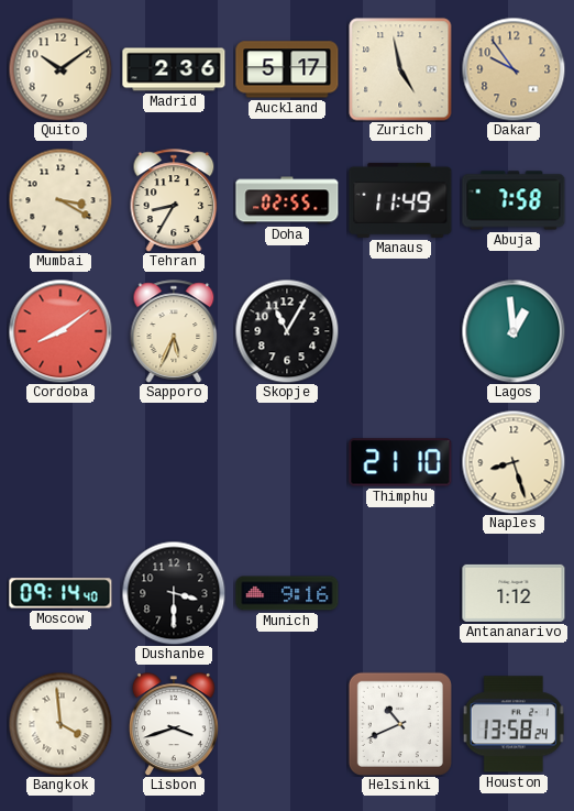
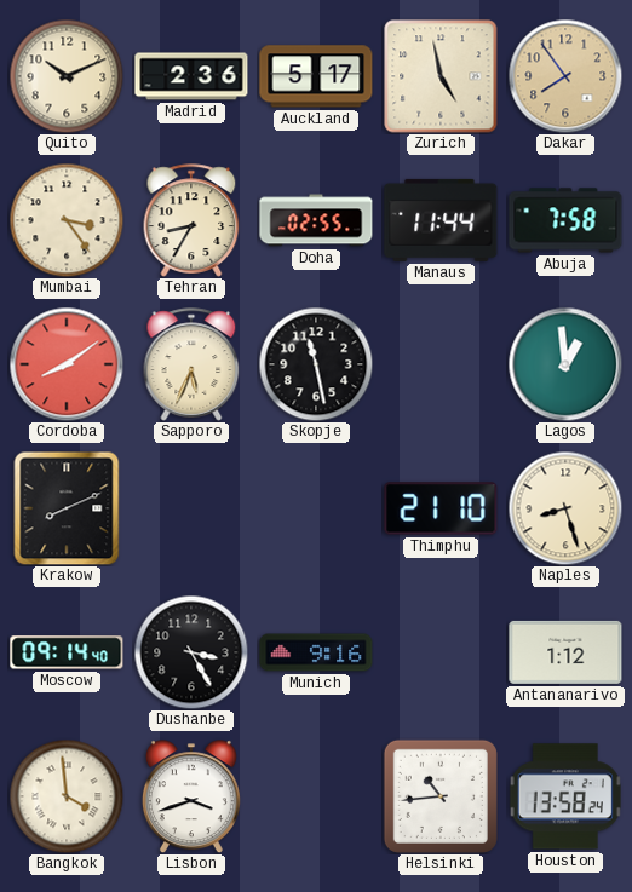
Quito: 10:09 -> 10:11 (67, 76)
Dakar: 9:54 -> 7:54 (565, 76)
Mumbai: 3:20 -> 3:24 (67, 220)
Manaus: 11:49 -> 11:44 (441, 220)
Skopje: 11:05 -> 11:28 (316, 364)
Krakow: none -> 8:11 (67, 508)
Dushanbe: 3:30 -> 3:25 (191, 652)
Helsinki: 10:41 -> 10:44 (441, 796)
